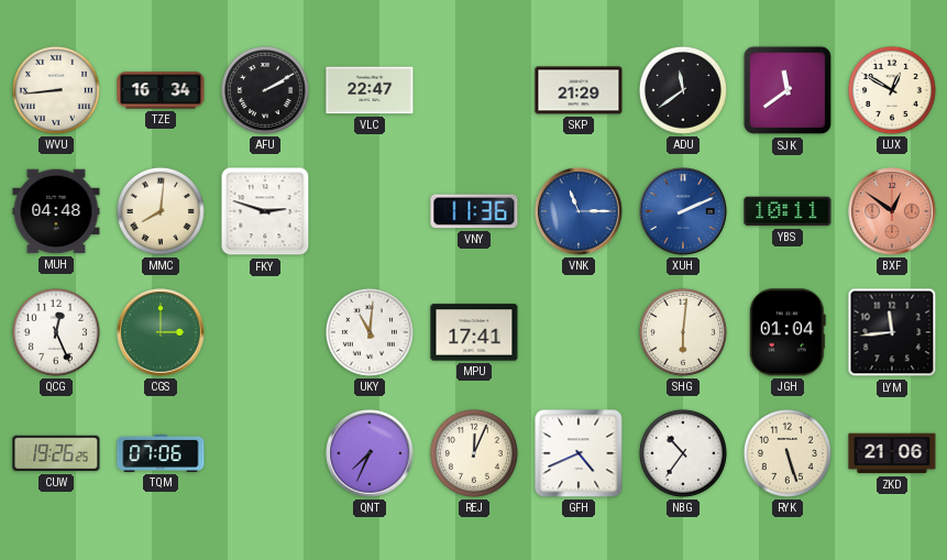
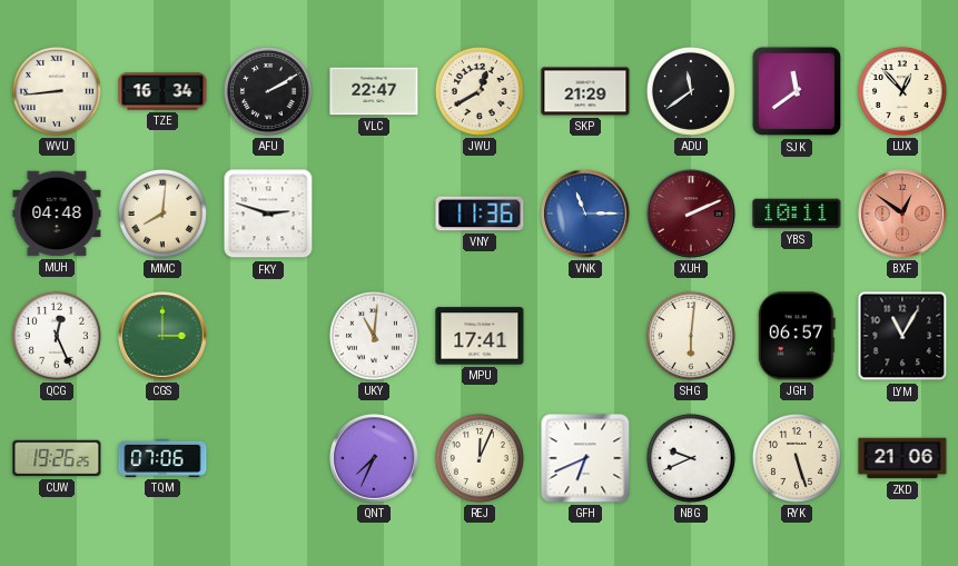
JWU: none -> 12:40 (480, 91)
LUX: 12:50 -> 12:53 (902, 91)
XUH dial: blue -> burgundy (691, 214)
JGH: 01:04 -> 06:57 (797, 336)
LYM: 11:44 -> 11:05 (902, 336)
GFH: 4:41 -> 6:41 (585, 458)
NBG: 10:36 -> 9:41 (691, 458)
